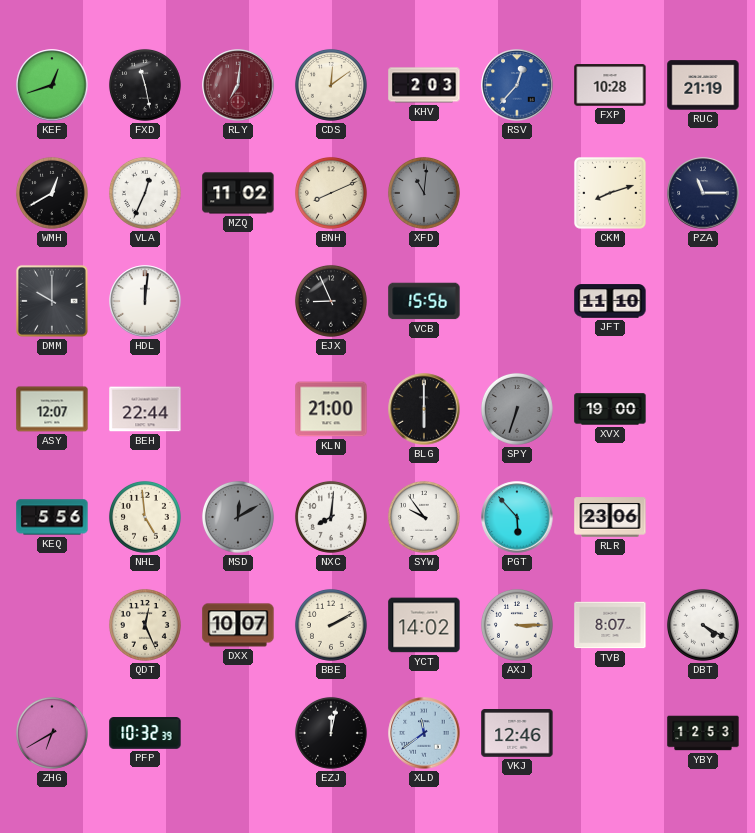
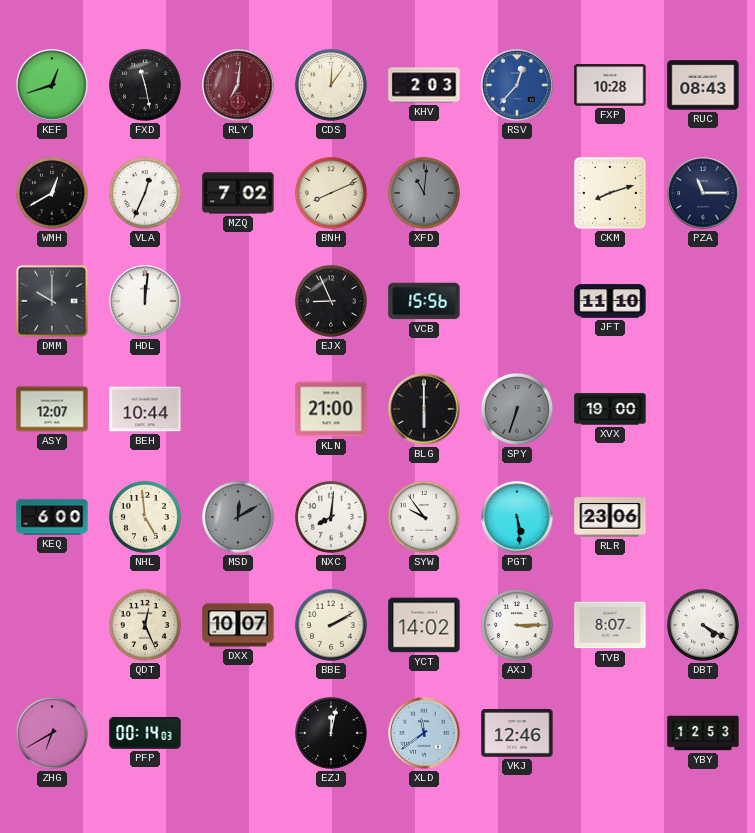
CDS: 12:09 -> 12:06 (331, 85)
RUC: 21:19 -> 08:43 (703, 85)
MZQ: 11:02 -> 7:02 (238, 193)
BEH: 22:44 -> 10:44 (145, 409)
KEQ: 5:56 -> 6:00 (52, 517)
PGT: 5:53 -> 5:29 (517, 517)
PFP: 10:32 -> 00:14 (145, 733)
